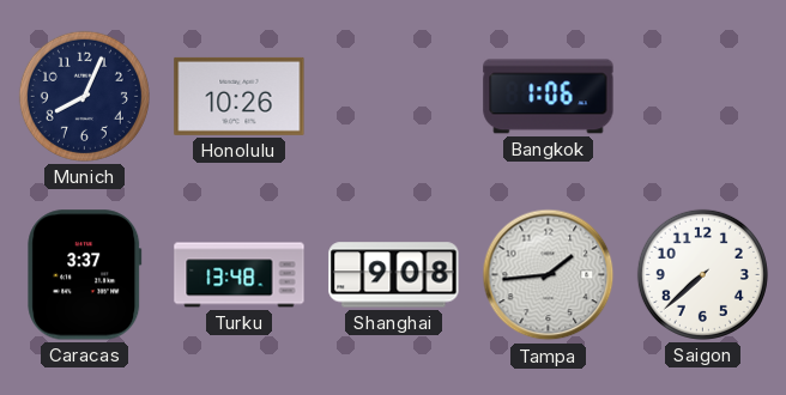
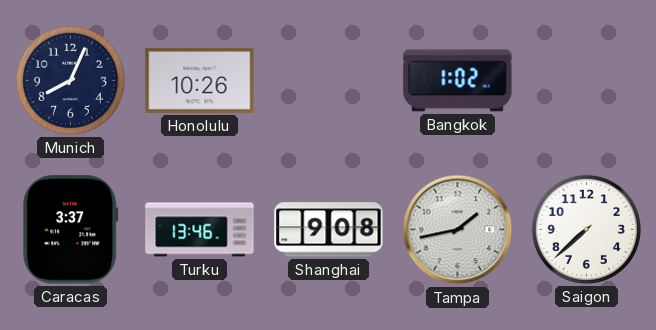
Bangkok: 1:06 -> 1:02 (458, 81)
Turku: 13:48 -> 13:46 (200, 230)
Tampa: 1:44 -> 1:43 (458, 230)
